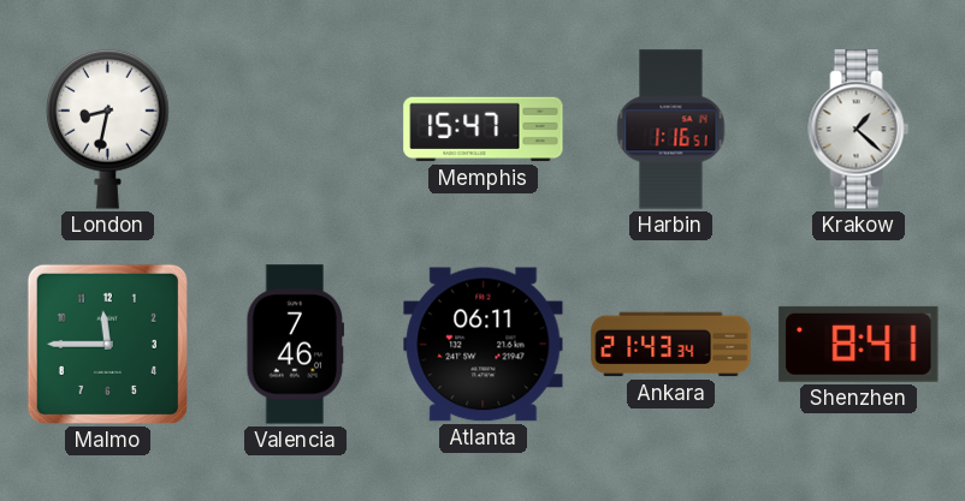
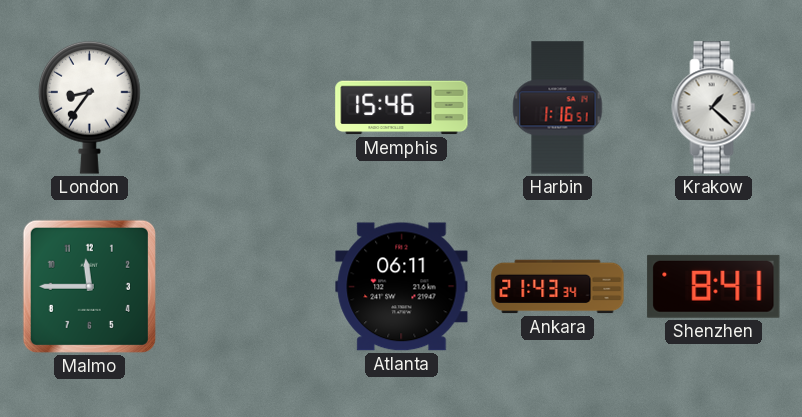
London: 8:32 -> 8:36 (90, 107)
Memphis: 15:47 -> 15:46 (402, 108)
Valencia: 7:46 -> none (296, 345)
